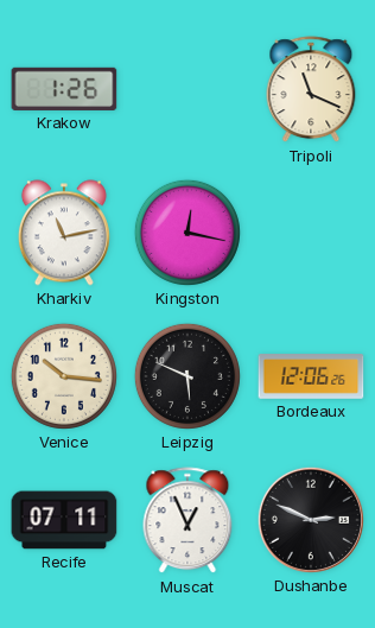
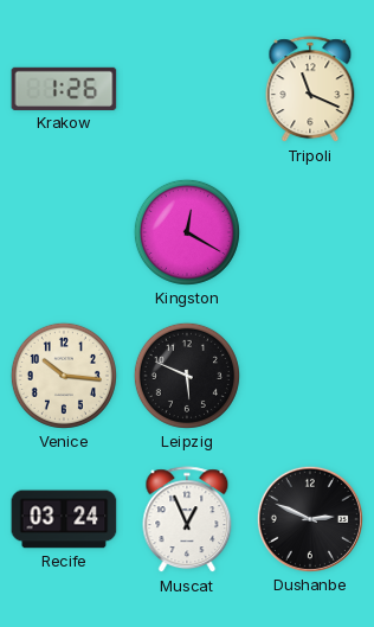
Kharkiv: 11:13 -> none (64, 233)
Kingston: 12:17 -> 12:20 (187, 232)
Bordeaux: 12:06 -> none (311, 376)
Recife: 07:11 -> 03:24 (64, 519)
